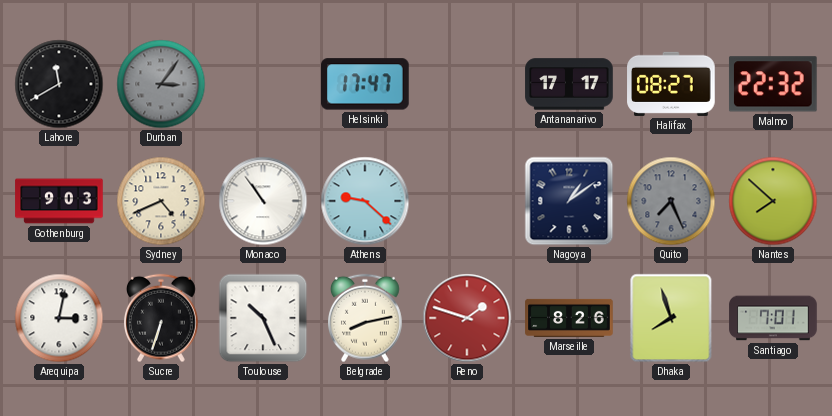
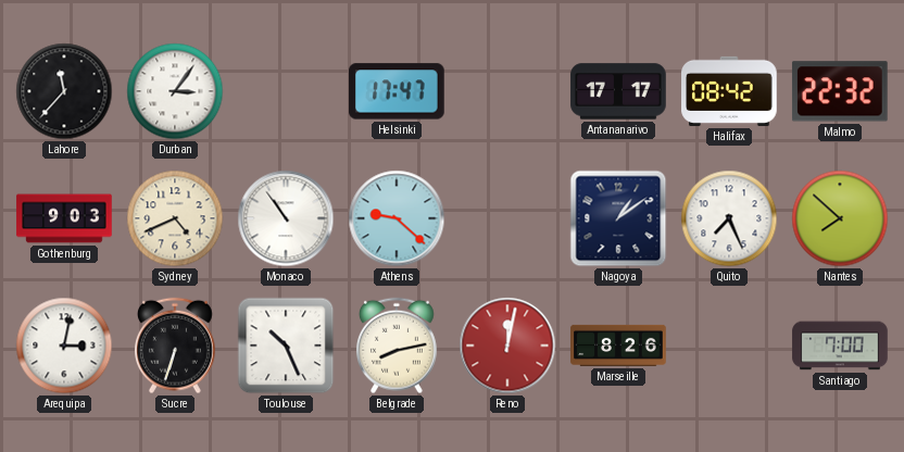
Lahore: 11:40 -> 11:37 (64, 91)
Durban dial: grey -> white (175, 91)
Halifax: 08:27 -> 08:42 (729, 91)
Quito dial: grey -> white (729, 218)
Reno: 1:48 -> 12:02 (507, 346)
Dhaka: 7:57 -> none (671, 318)
Santiago: 7:01 -> 7:00 (840, 346)
